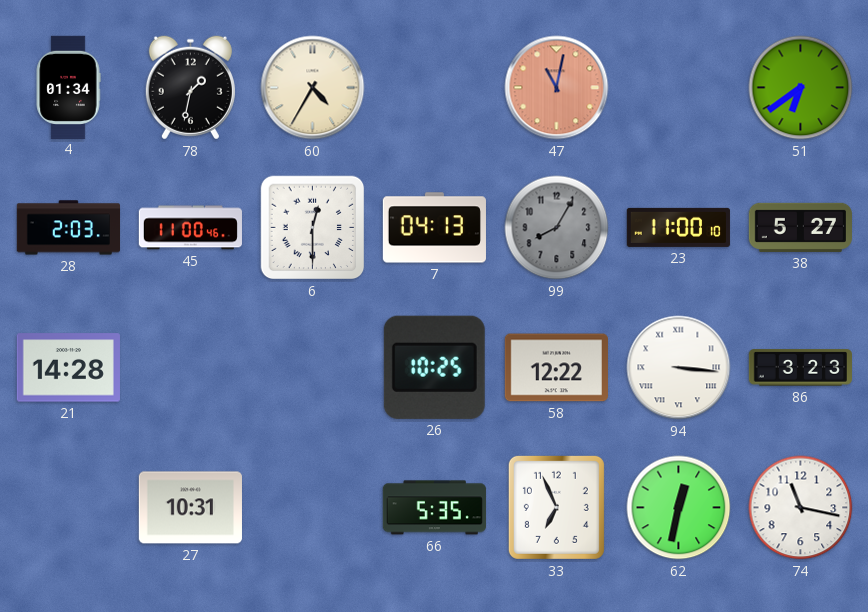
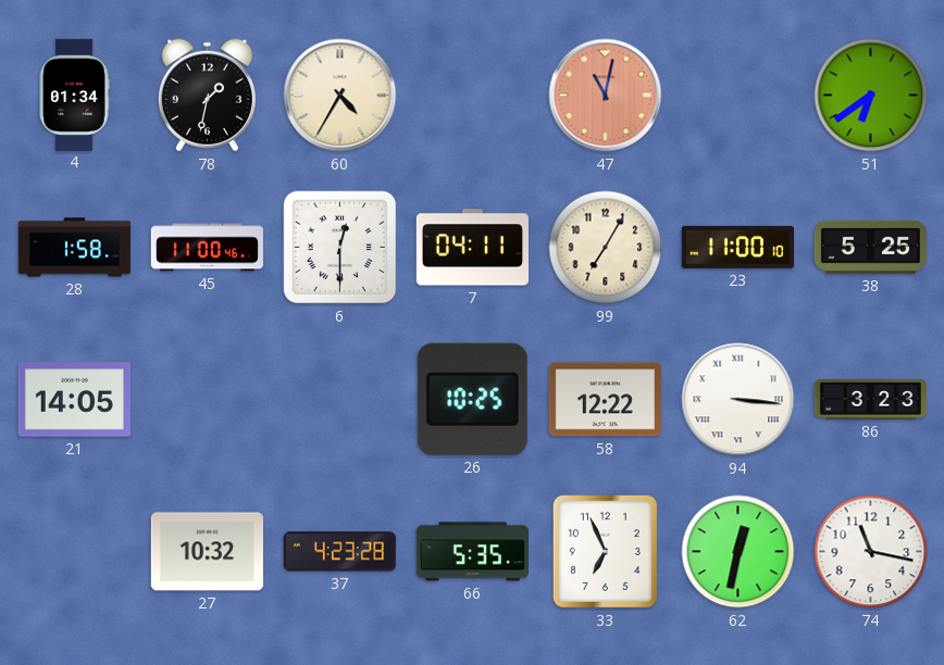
28: 2:03 -> 1:58 (74, 248)
7: 04:13 -> 04:11 (472, 248)
99: 8:05 -> 7:05 (606, 248)
99 dial: grey -> cream (606, 248)
38: 5:27 -> 5:25 (870, 247)
21: 14:28 -> 14:05 (74, 400)
27: 10:31 -> 10:32 (207, 552)
37: none -> 4:23 (339, 552)
